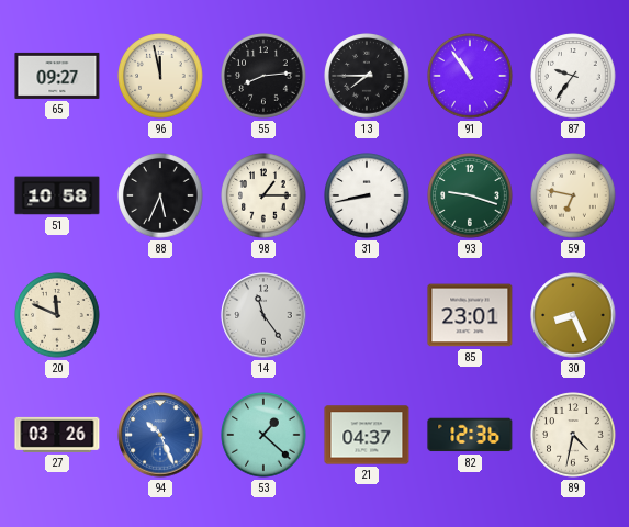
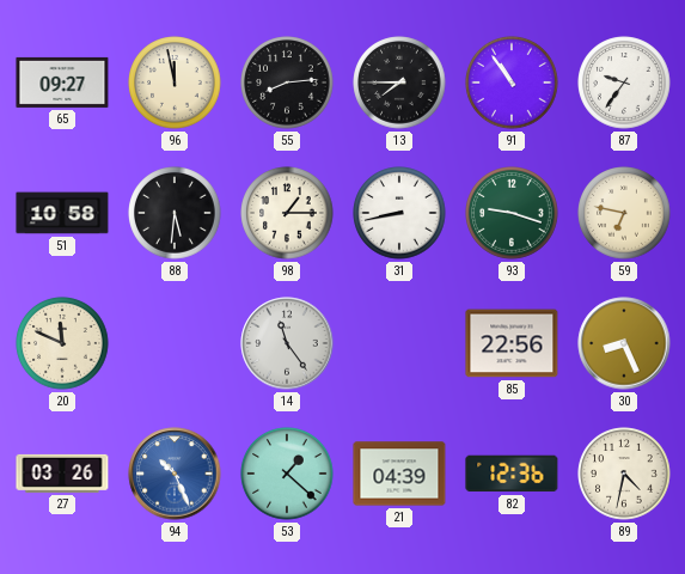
88: 5:34 -> 5:31 (175, 213)
85: 23:01 -> 22:56 (512, 343)
21: 04:37 -> 04:39 (399, 474)
